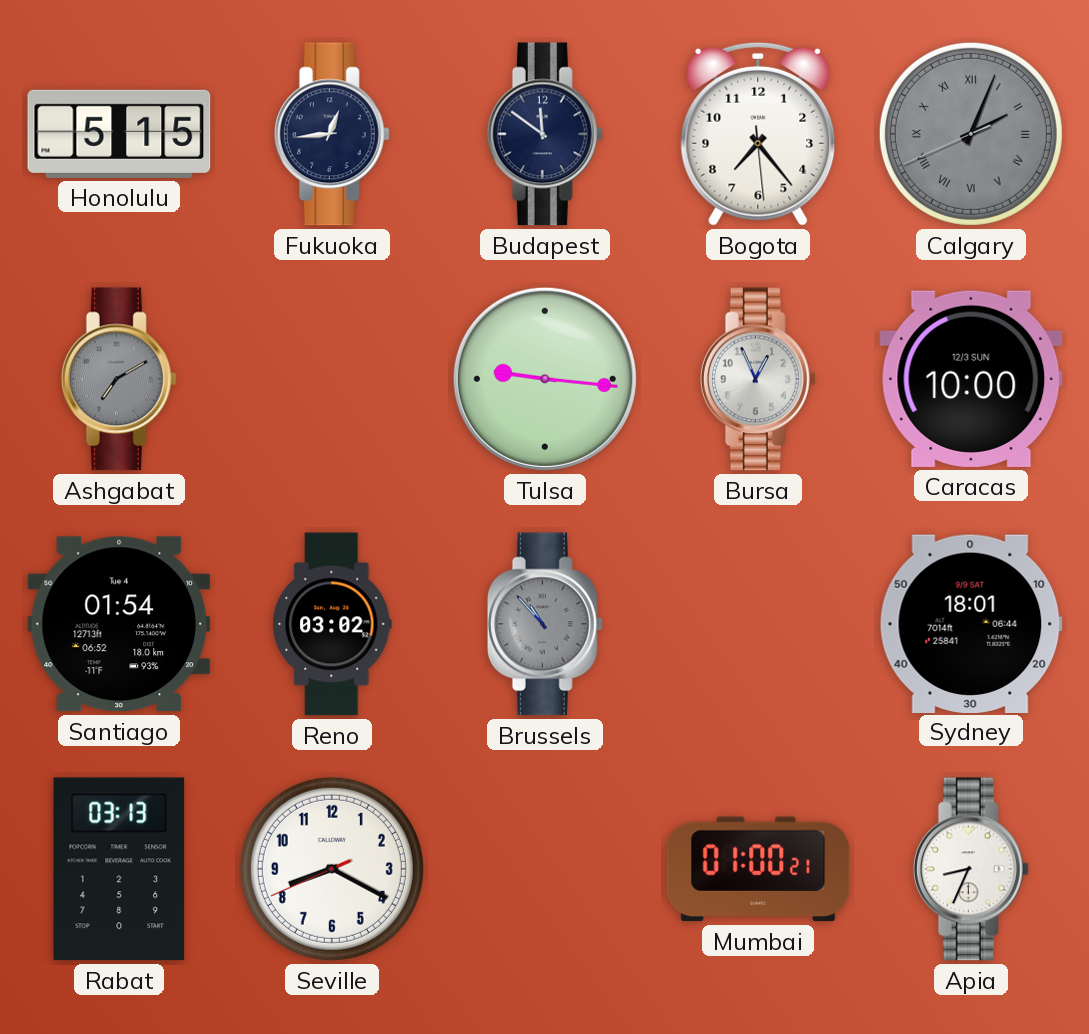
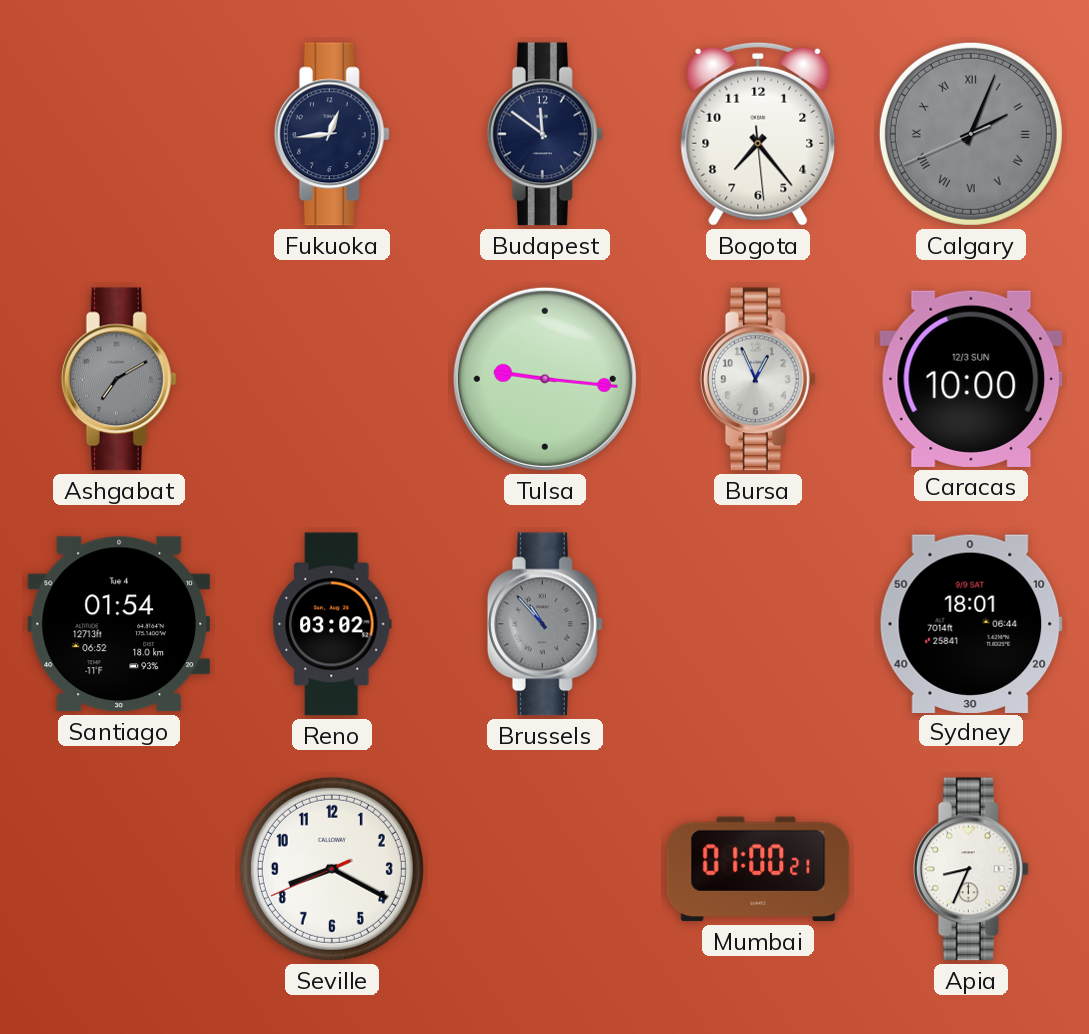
Honolulu: 5:15 -> none (119, 134)
Rabat: 03:13 -> none (119, 869)
